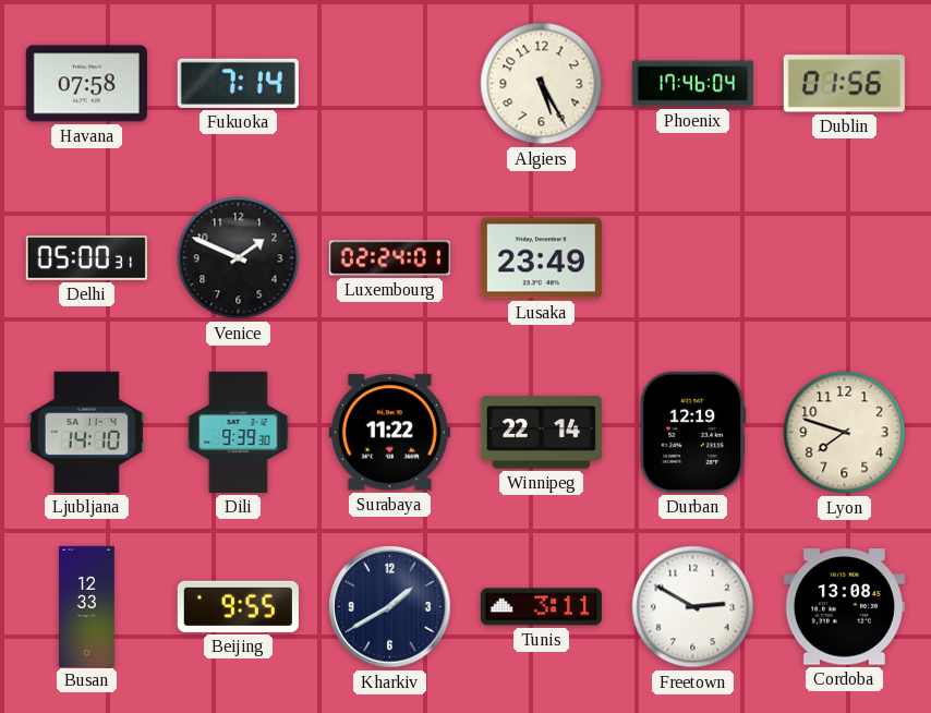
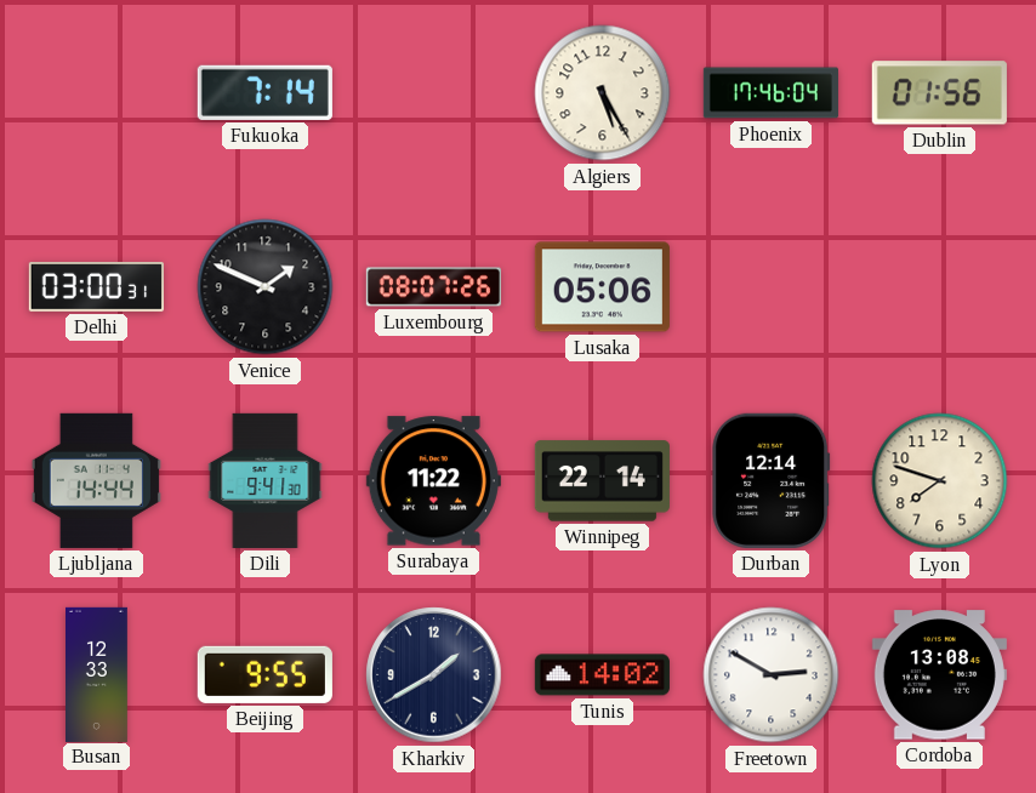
Havana: 07:58 -> none (86, 84)
Delhi: 05:00 -> 03:00 (96, 287)
Luxembourg: 02:24 -> 08:07 (433, 287)
Lusaka: 23:49 -> 05:06 (602, 287)
Ljubljana: 14:10 -> 14:44 (96, 480)
Dili: 9:39 -> 9:41 (266, 480)
Durban: 12:19 -> 12:14 (772, 480)
Tunis: 3:11 -> 14:02 (602, 675)
